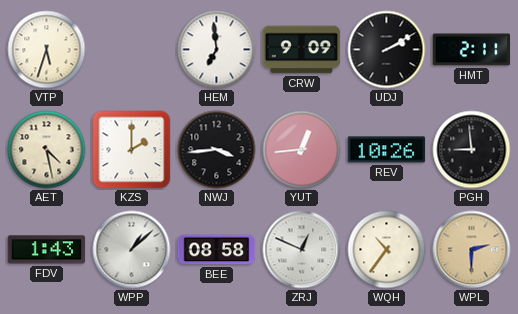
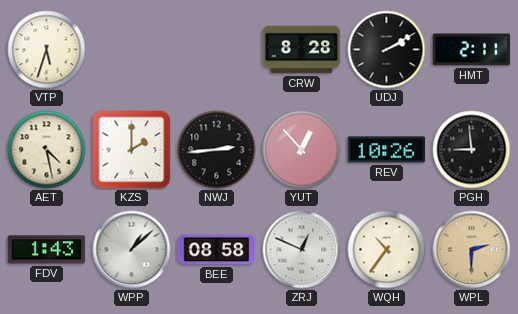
HEM: 6:59 -> none (217, 50)
CRW: 9:09 -> 8:28 (302, 50)
NWJ: 3:44 -> 2:44 (217, 150)
YUT: 12:44 -> 12:53 (302, 150)
